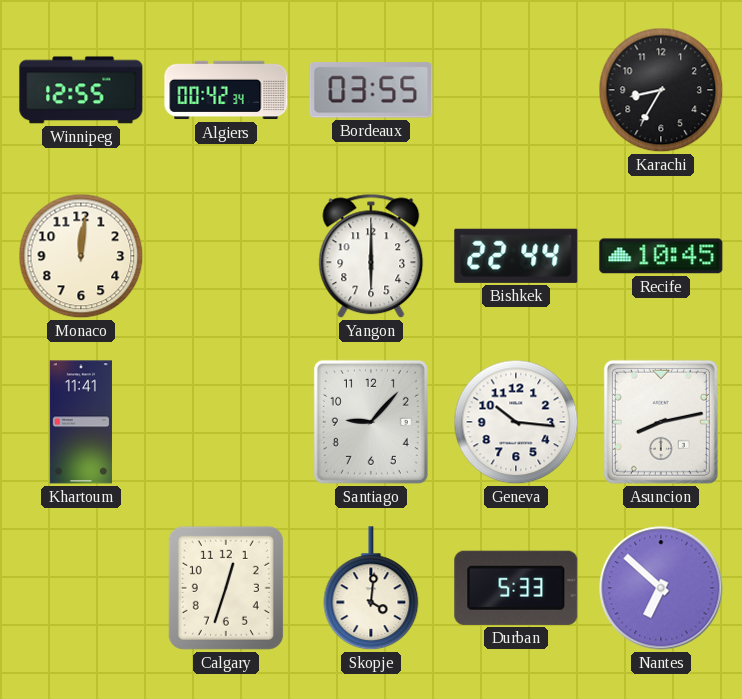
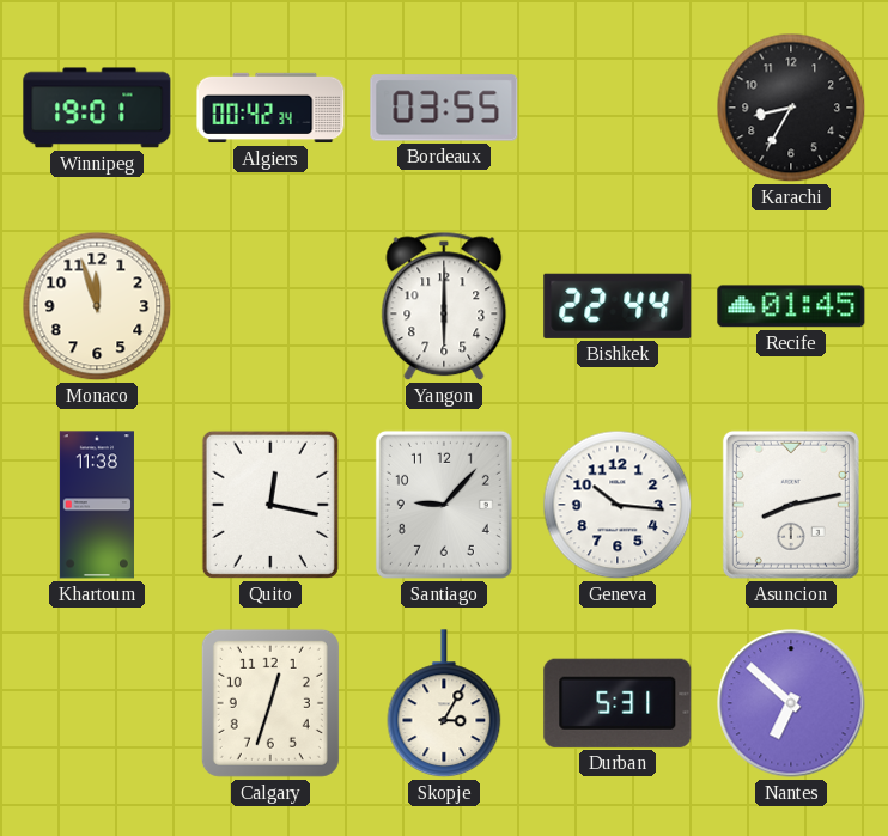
Winnipeg: 12:55 -> 19:01 (97, 108)
Monaco: 12:01 -> 11:57 (97, 306)
Recife: 10:45 -> 01:45 (791, 306)
Khartoum: 11:41 -> 11:38 (97, 505)
Quito: none -> 12:17 (270, 505)
Skopje: 4:01 -> 3:05 (444, 704)
Durban: 5:33 -> 5:31 (618, 703)
